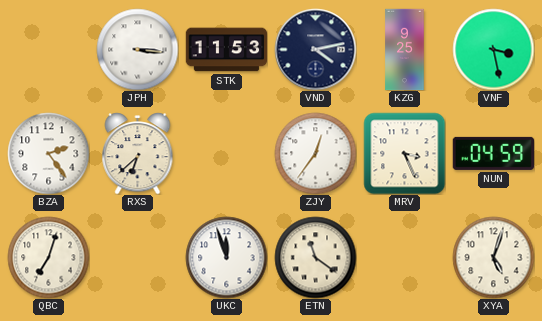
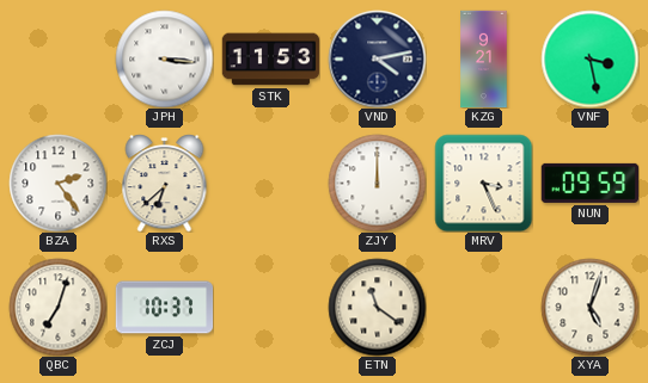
KZG: 9:25 -> 9:21 (484, 58)
ZJY: 12:36 -> 12:00 (377, 183)
NUN: 04:59 -> 09:59 (589, 183)
ZCJ: none -> 10:37 (164, 308)
UKC: 11:57 -> none (226, 257)
